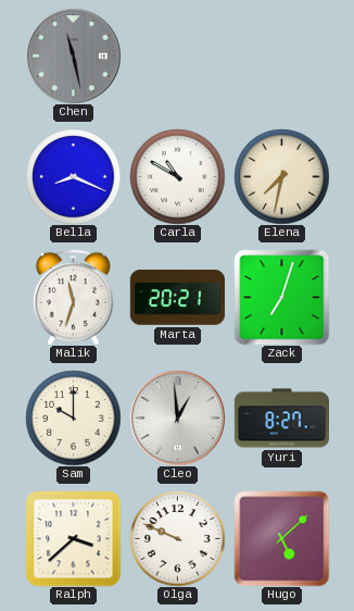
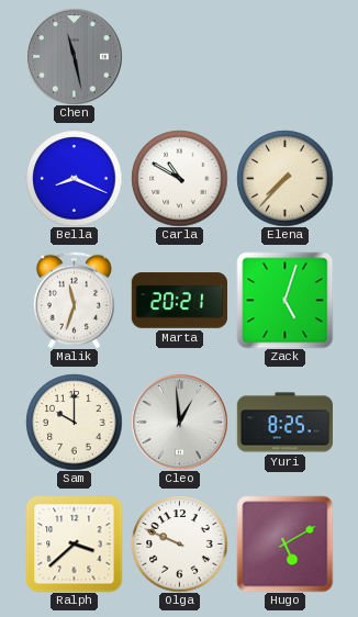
Elena: 7:32 -> 7:37 (284, 178)
Zack: 7:03 -> 5:03 (284, 300)
Yuri: 8:27 -> 8:25 (284, 423)
Hugo: 5:08 -> 5:10 (284, 543)
